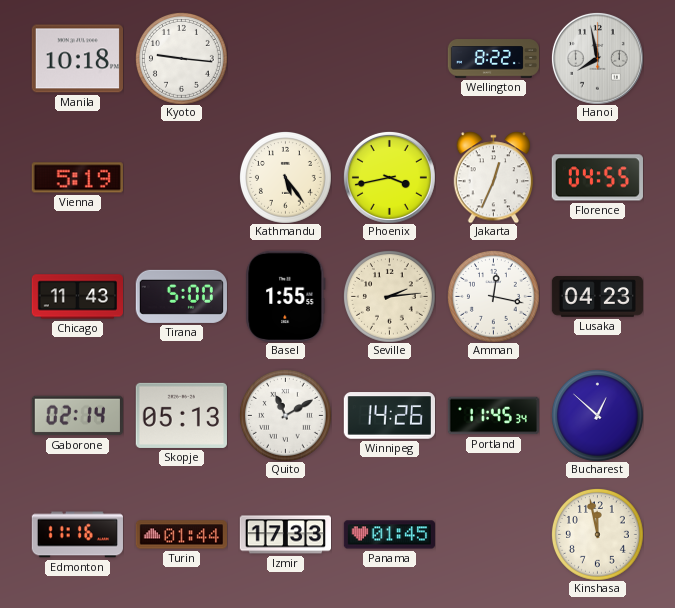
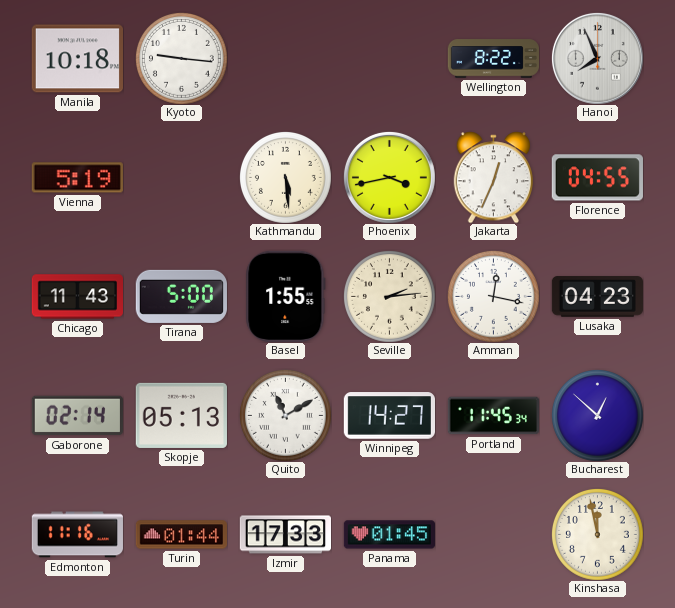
Hanoi: 7:58 -> 7:56 (597, 58)
Kathmandu: 5:24 -> 5:29 (285, 177)
Winnipeg: 14:26 -> 14:27 (389, 416)
